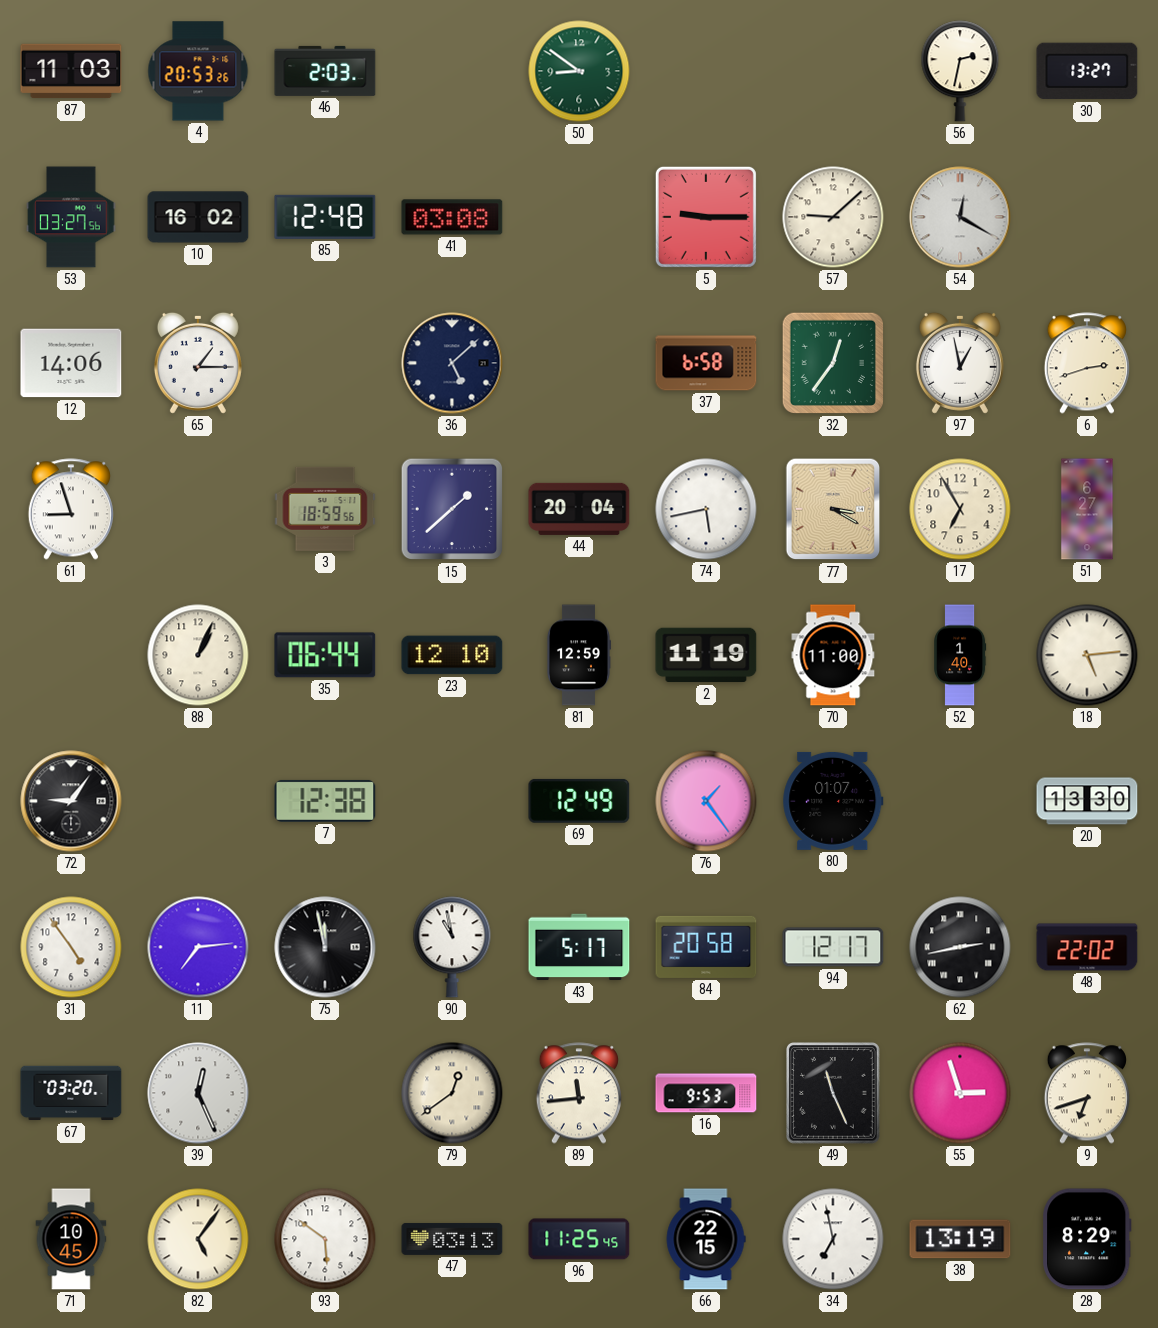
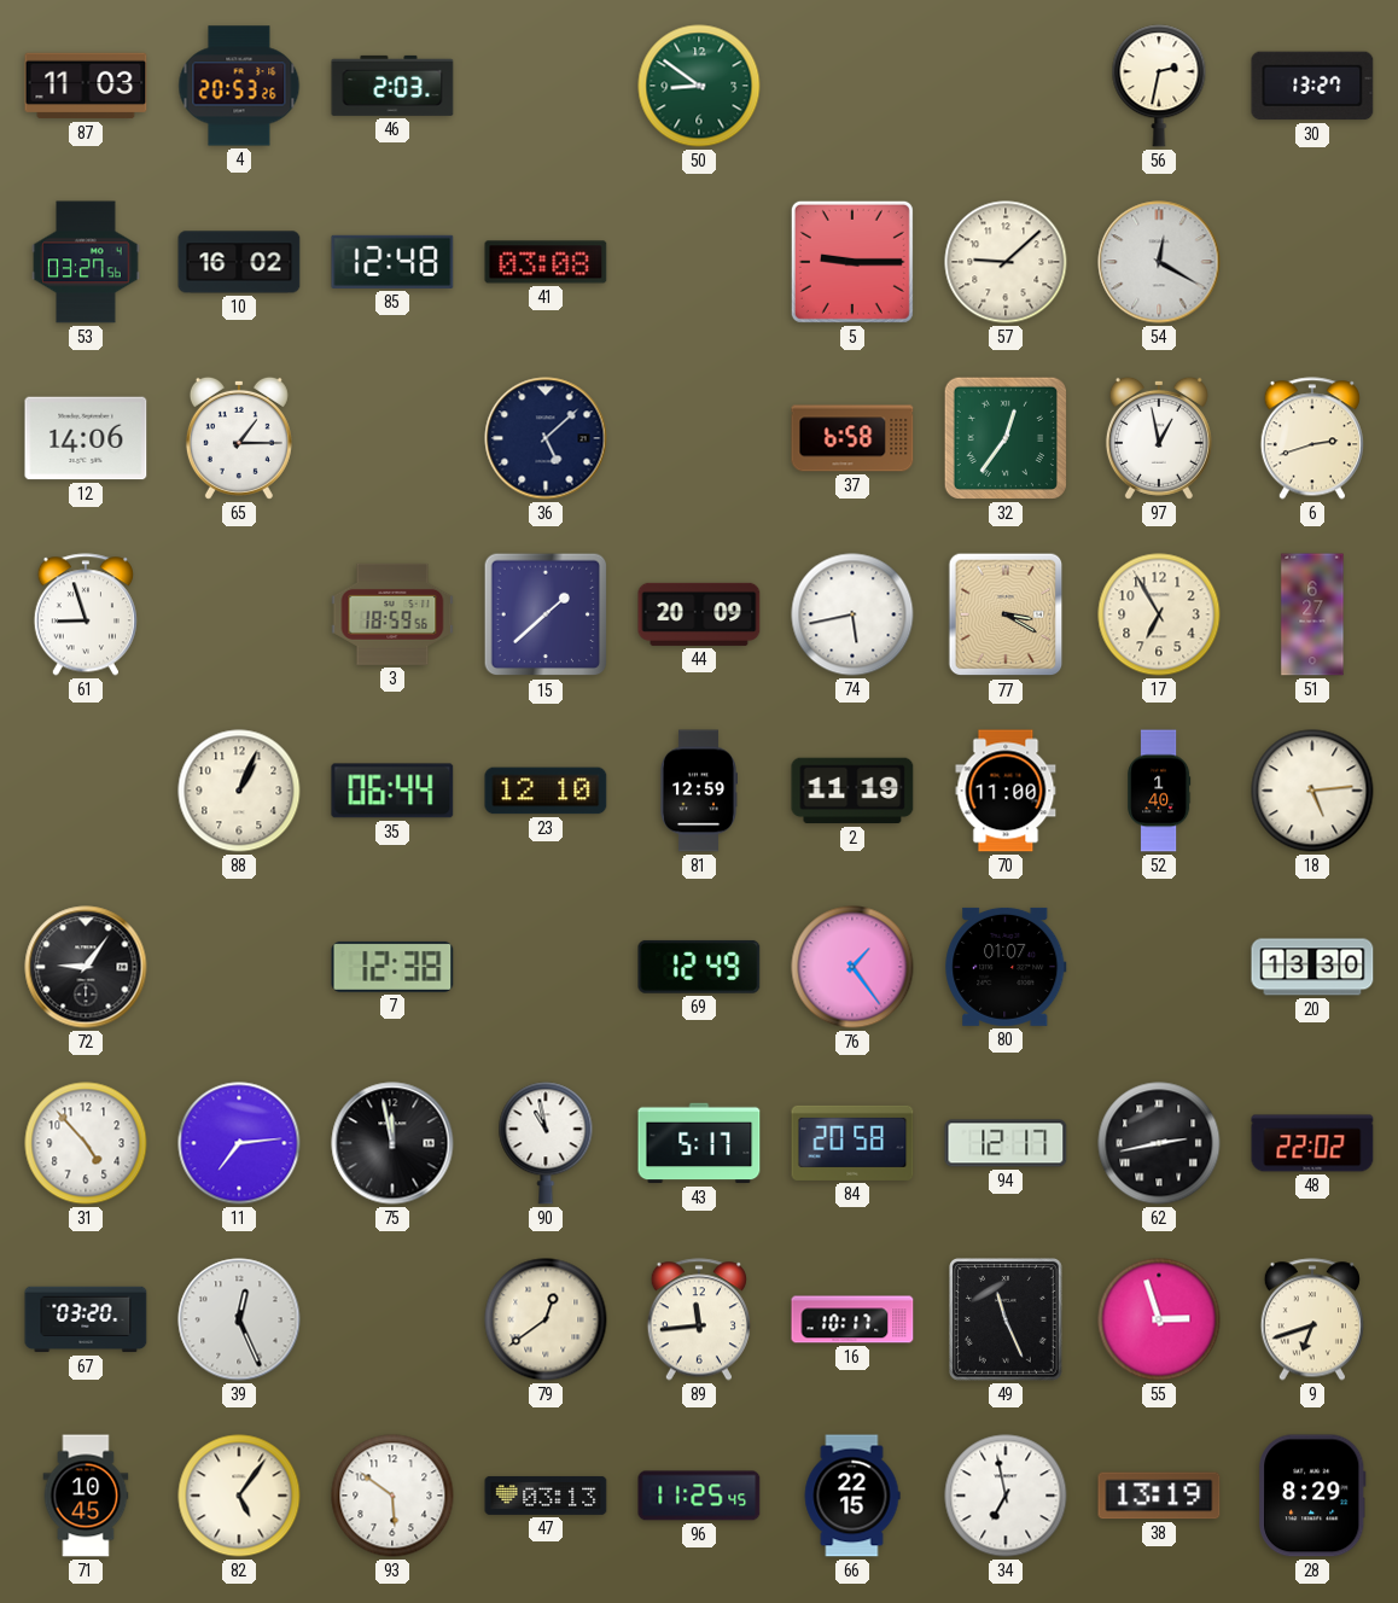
44: 20:04 -> 20:09 (699, 614)
31: 4:54 -> 4:53 (86, 1143)
16: 9:53 -> 10:17 (852, 1319)
